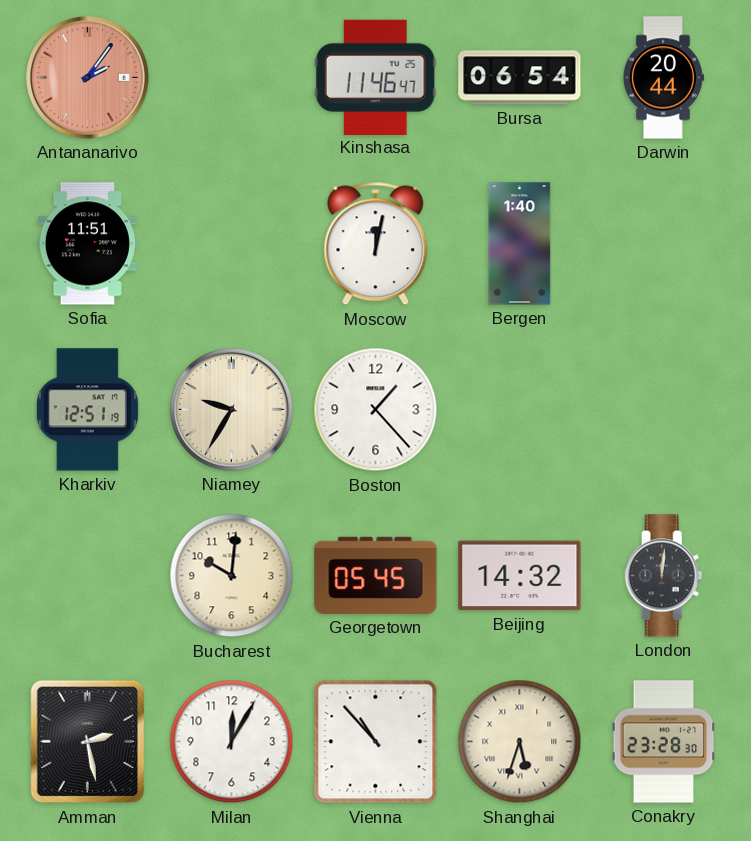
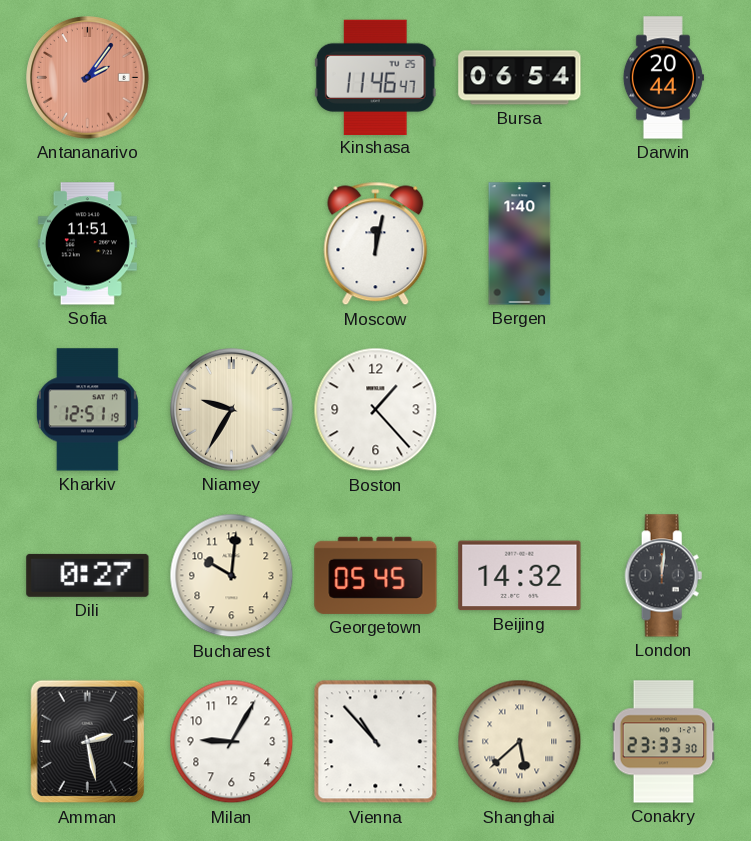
Dili: none -> 0:27 (88, 575)
Milan: 12:05 -> 9:05 (232, 742)
Shanghai: 5:33 -> 5:38 (520, 742)
Conakry: 23:28 -> 23:33 (664, 742)
